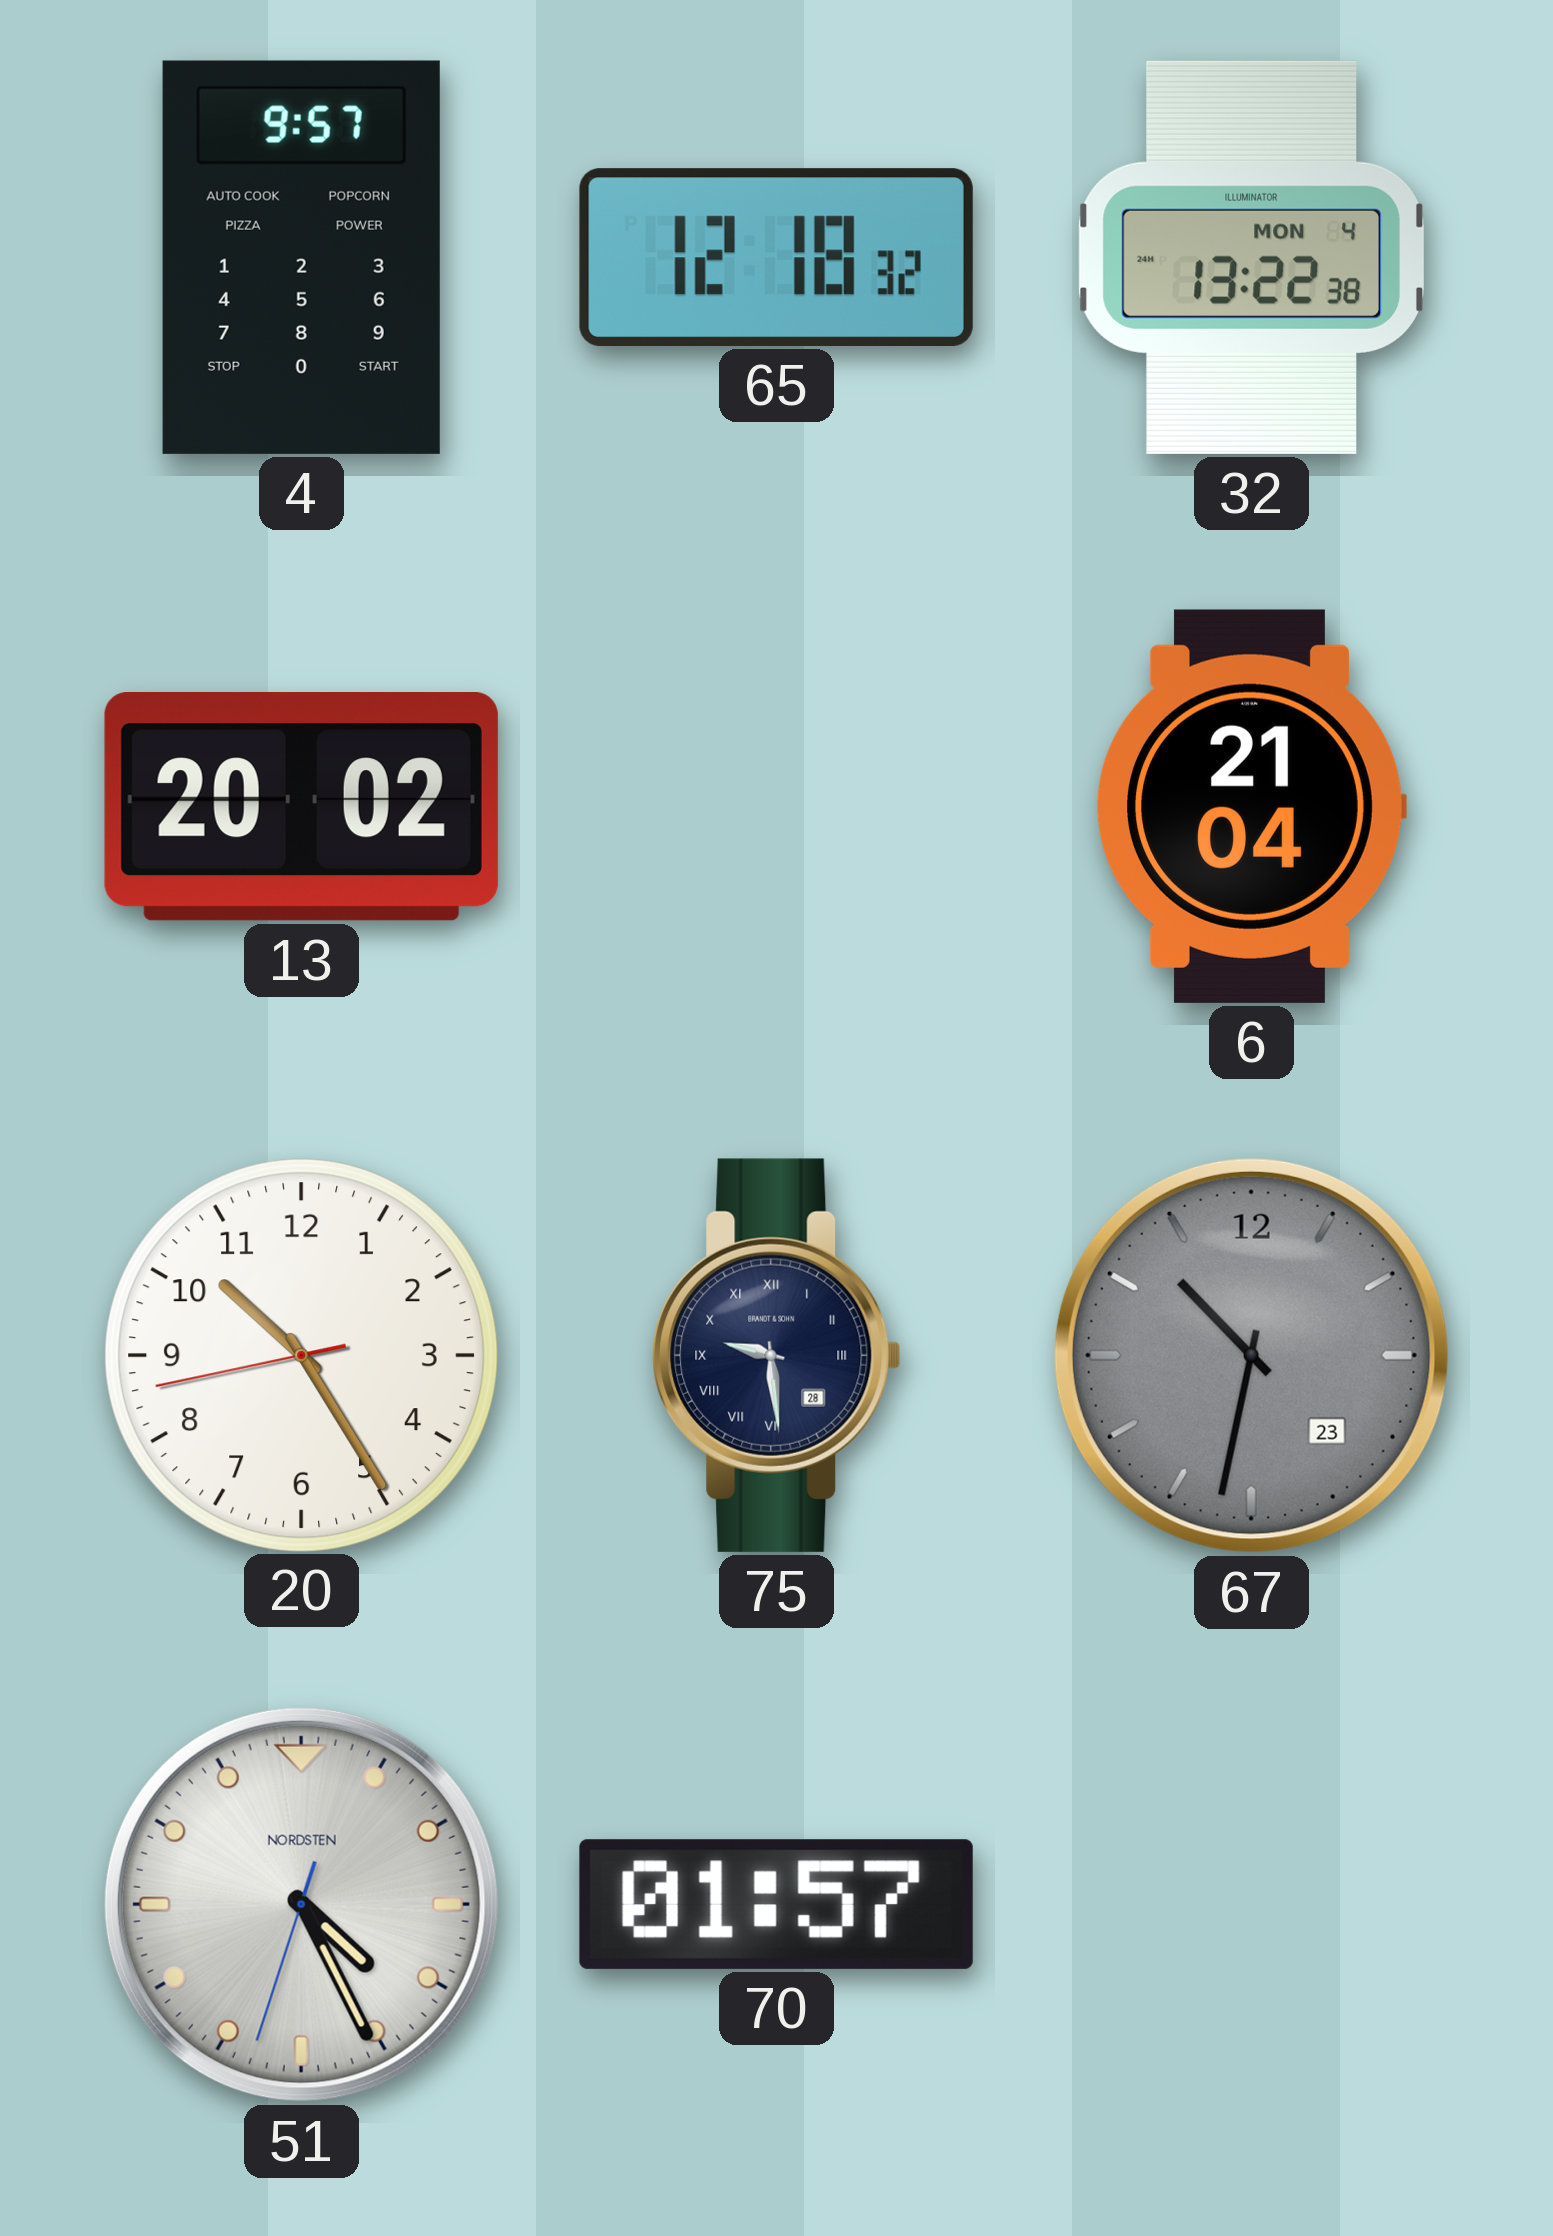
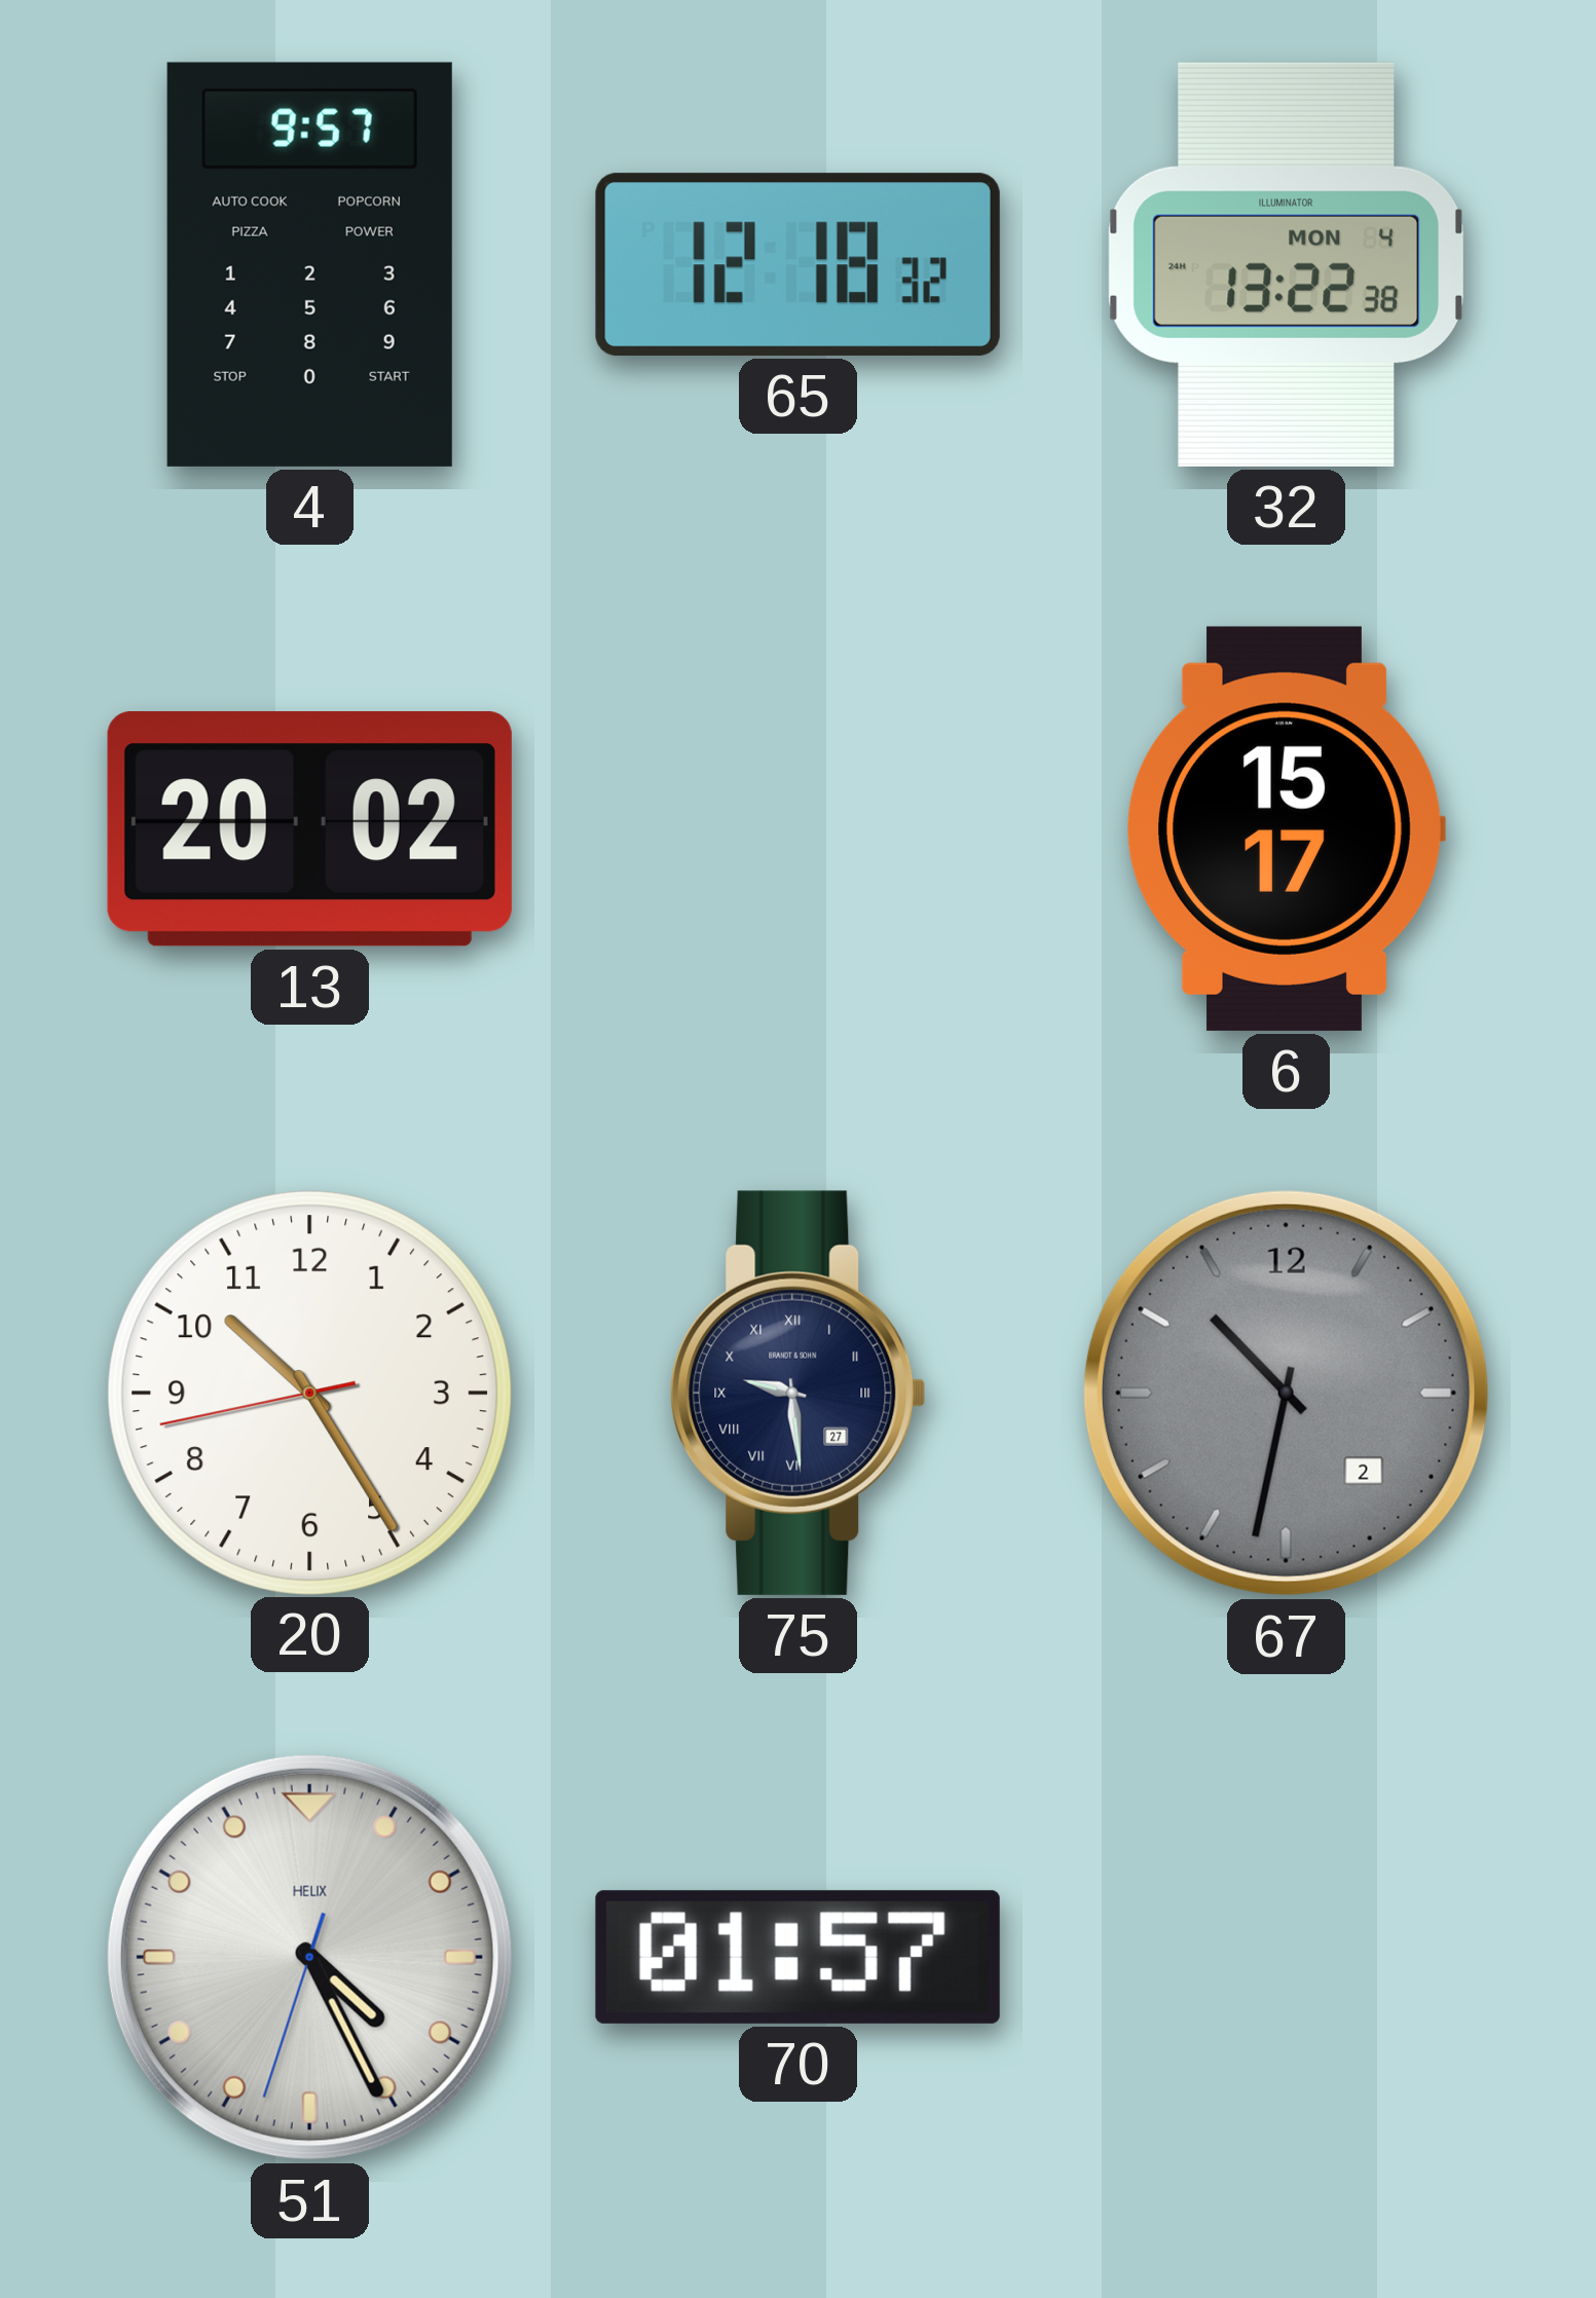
6: 21:04 -> 15:17 (1286, 828)
75 date: 28 -> 27 (799, 1393)
67 date: 23 -> 2 (1286, 1393)
51 brand: NORDSTEN -> HELIX (309, 1957)
